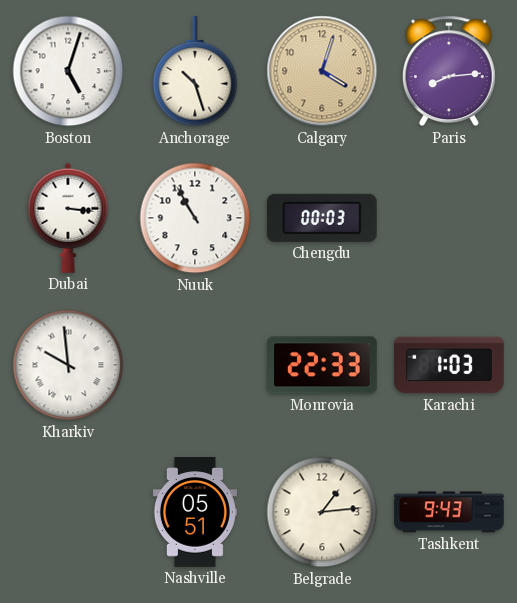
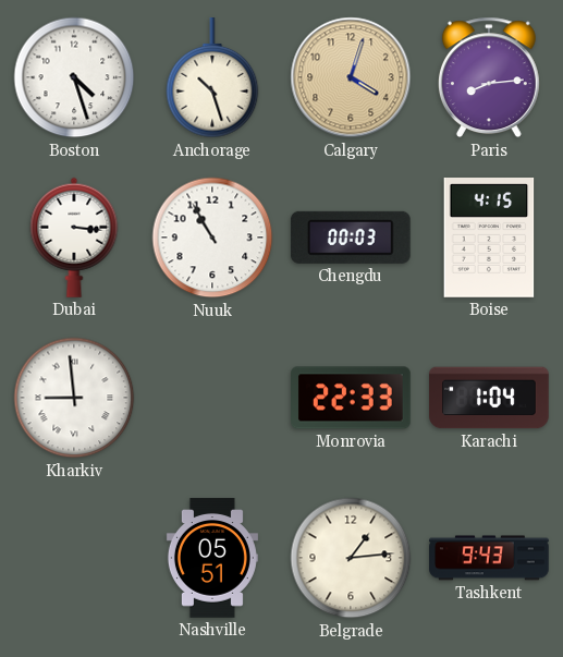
Boston: 5:03 -> 4:27 (74, 77)
Boise: none -> 4:15 (489, 239)
Kharkiv: 9:59 -> 8:59 (74, 398)
Karachi: 1:03 -> 1:04 (489, 398)
